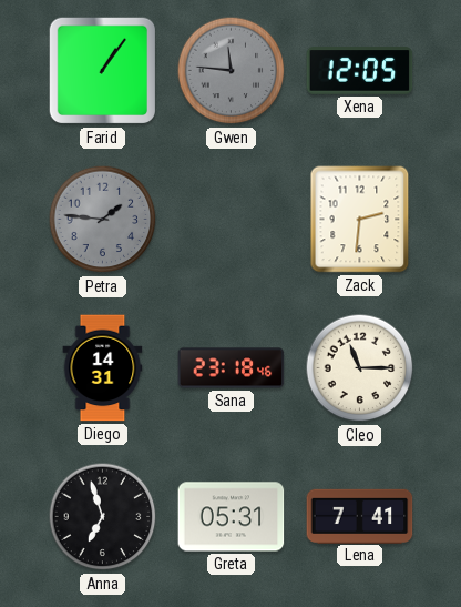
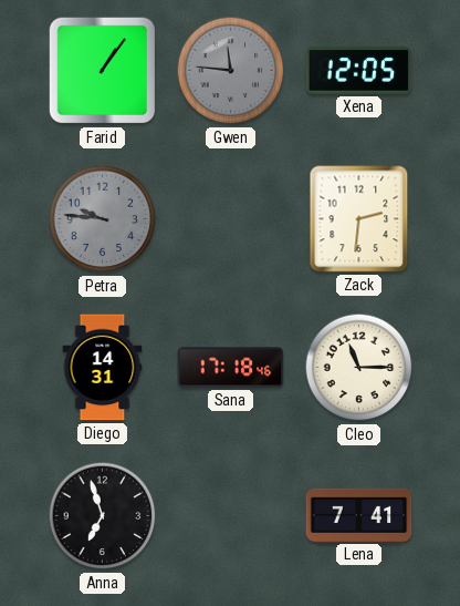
Petra: 1:46 -> 9:46 (103, 219)
Sana: 23:18 -> 17:18 (231, 368)
Greta: 05:31 -> none (232, 517)
